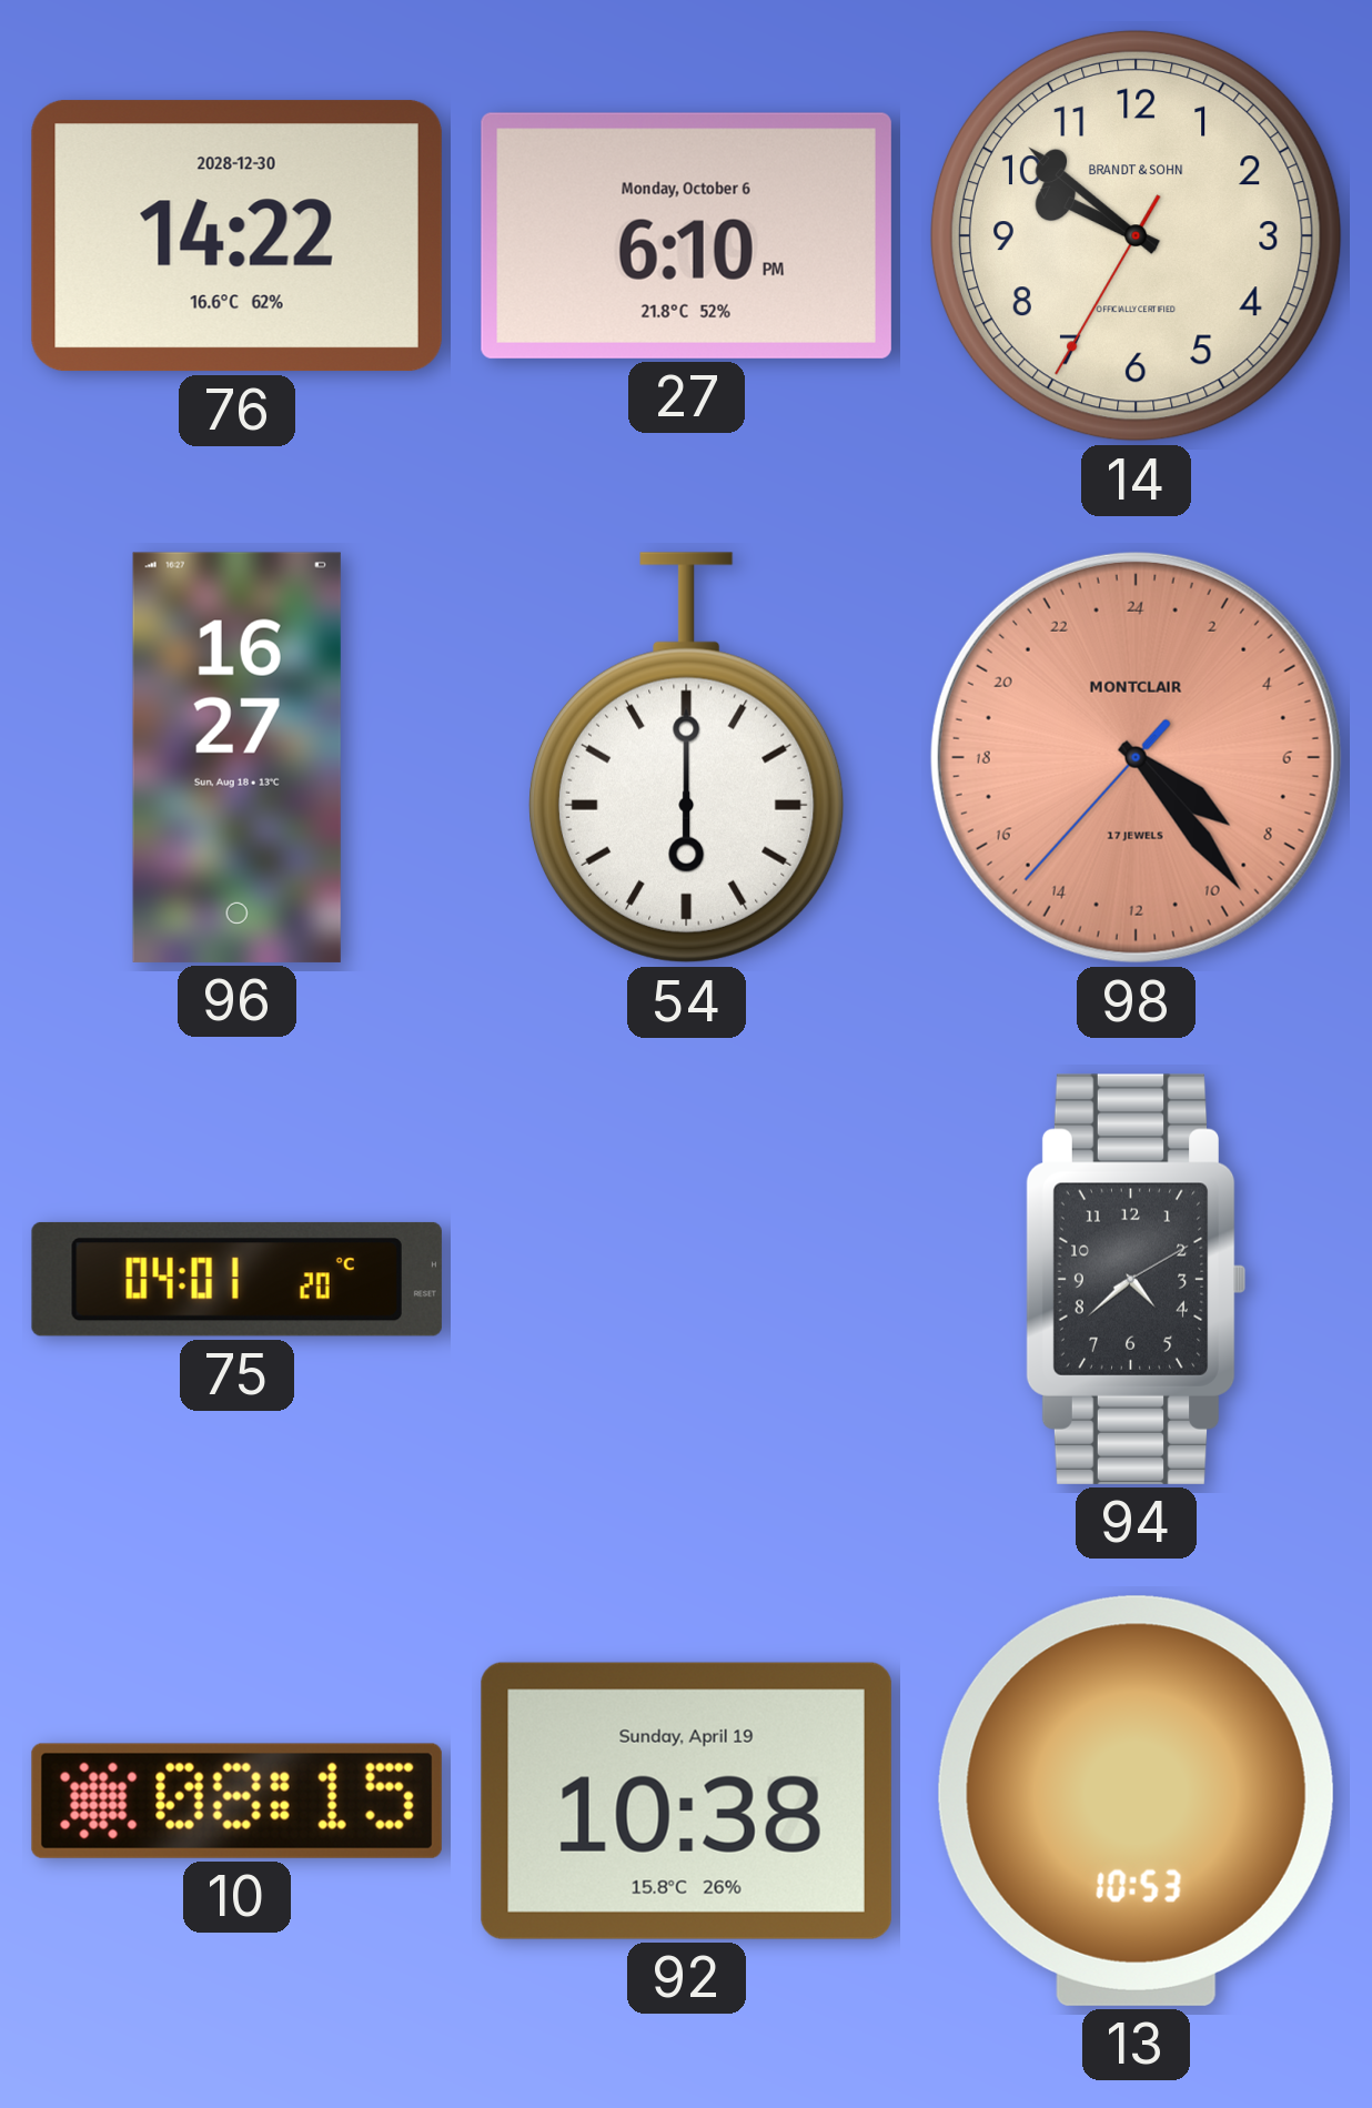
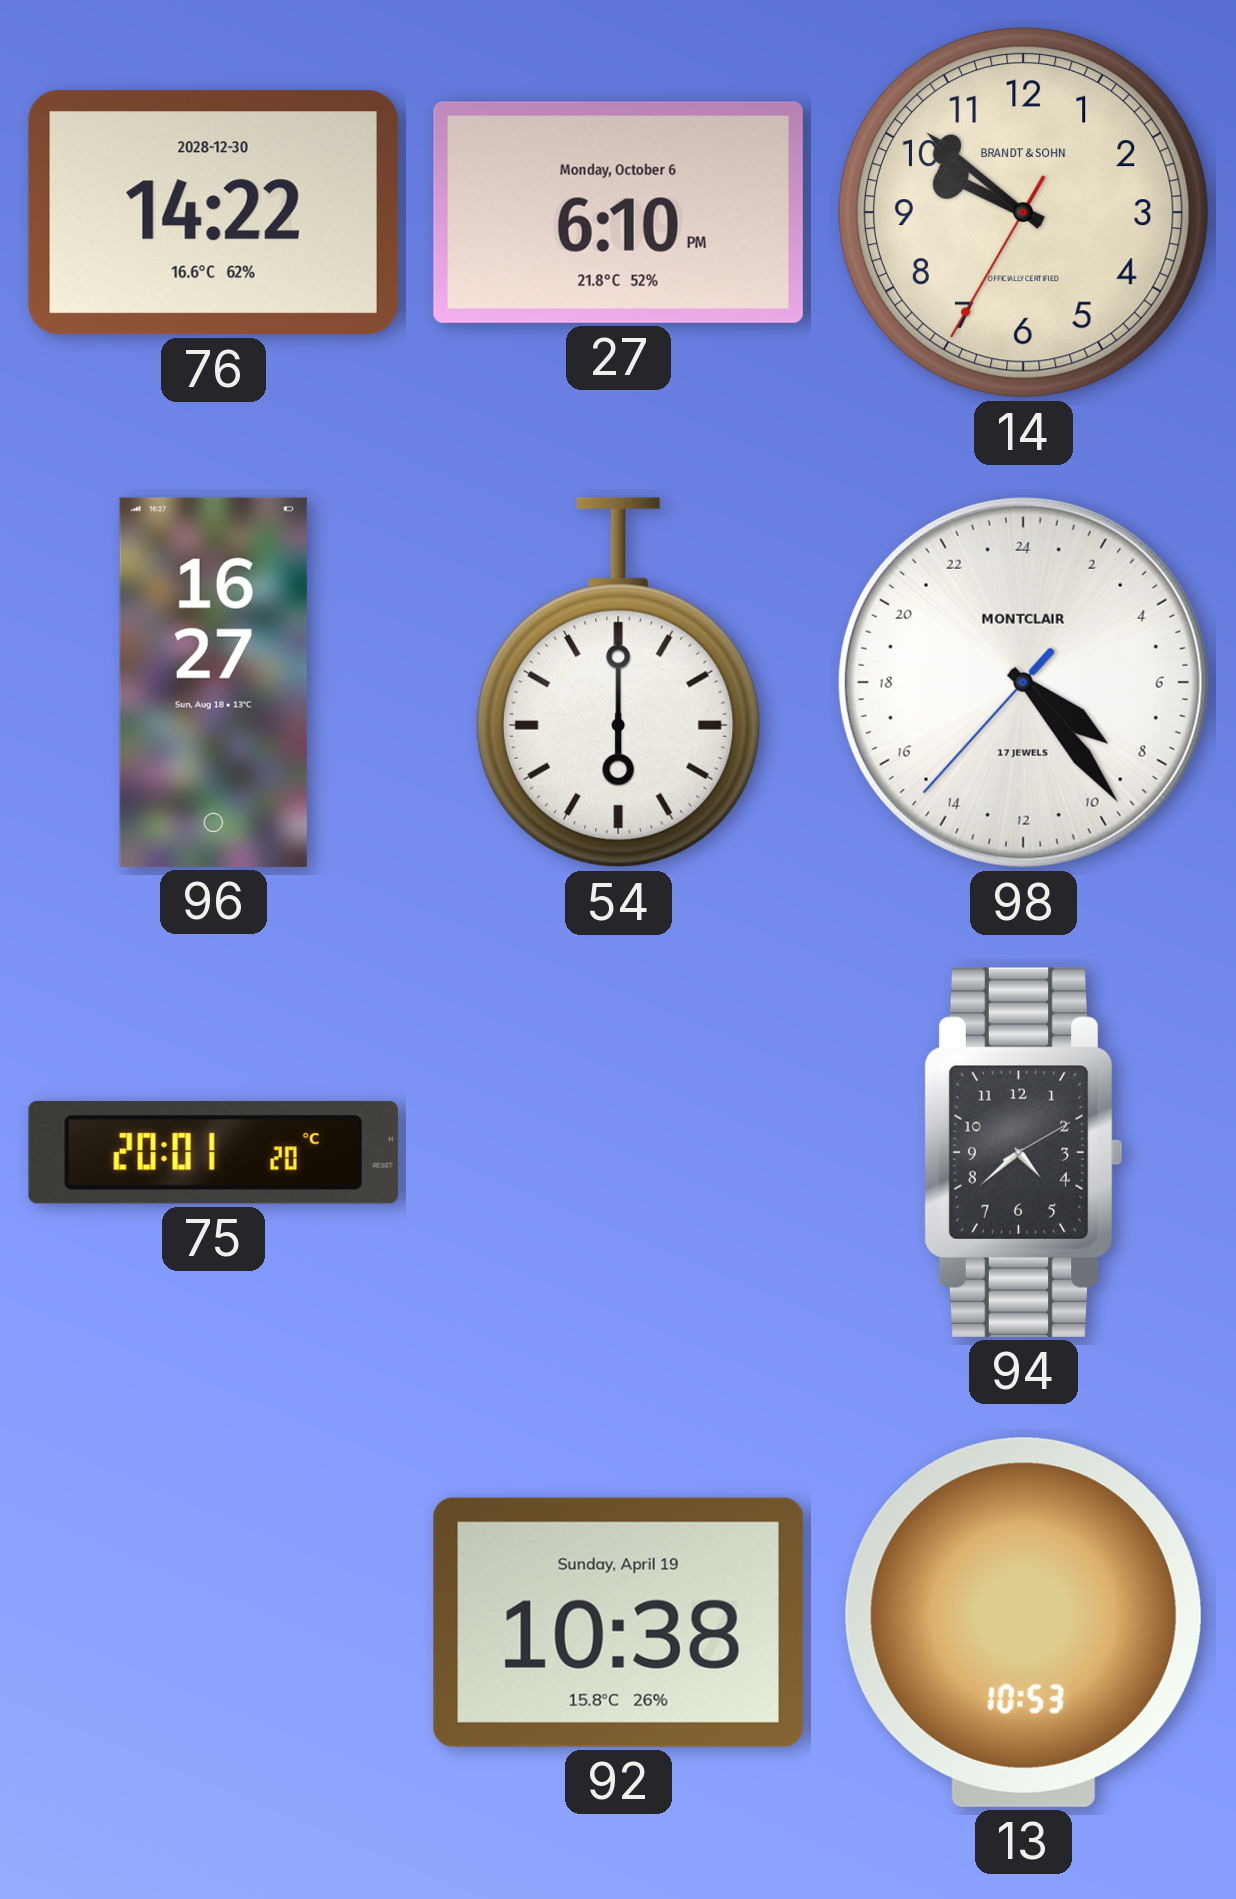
98 dial: salmon -> white (1023, 682)
75: 04:01 -> 20:01 (213, 1152)
10: 08:15 -> none (236, 1801)
